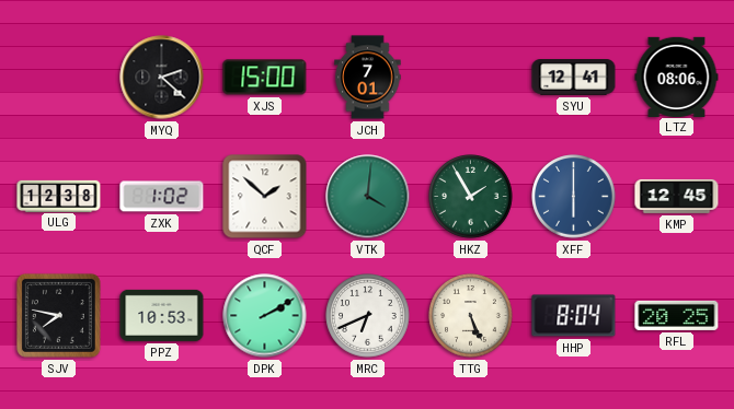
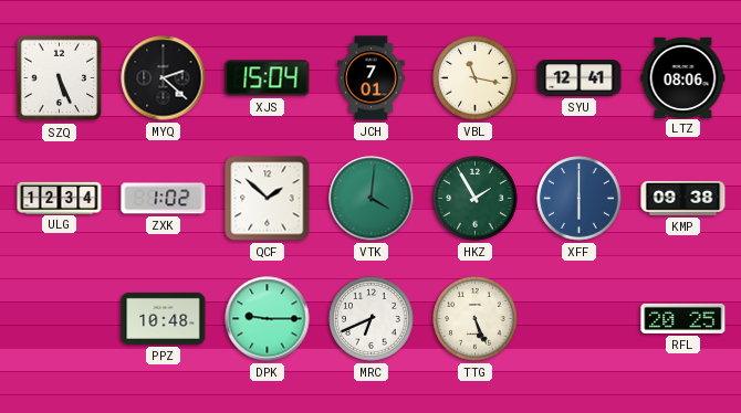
SZQ: none -> 5:26 (60, 78)
XJS: 15:00 -> 15:04 (268, 78)
VBL: none -> 11:17 (476, 78)
ULG: 12:38 -> 12:34 (60, 198)
KMP: 12:45 -> 09:38 (683, 198)
SJV: 7:47 -> none (58, 315)
PPZ: 10:53 -> 10:48 (164, 318)
DPK: 2:10 -> 9:15 (268, 319)
HHP: 8:04 -> none (574, 316)
